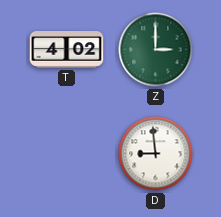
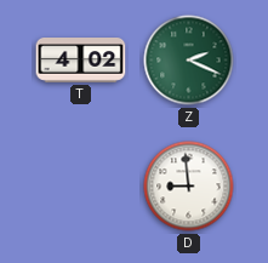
Z: 3:00 -> 2:19 (189, 61)
